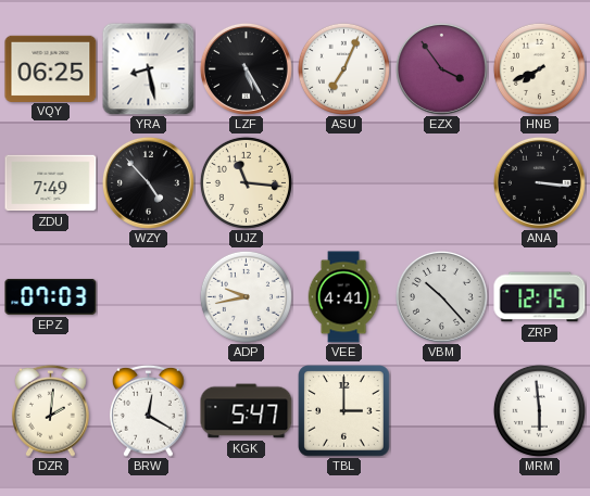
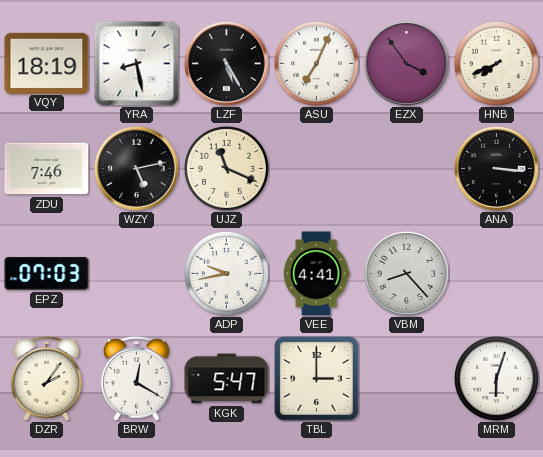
VQY: 06:25 -> 18:19 (47, 63)
ZDU: 7:49 -> 7:46 (47, 169)
WZY: 4:53 -> 5:13 (136, 168)
UJZ: 11:16 -> 11:19 (226, 168)
VBM: 10:23 -> 8:23 (406, 273)
ZRP: 12:15 -> none (540, 297)
DZR: 2:01 -> 2:06 (46, 378)
MRM: 5:59 -> 6:03 (496, 378)
